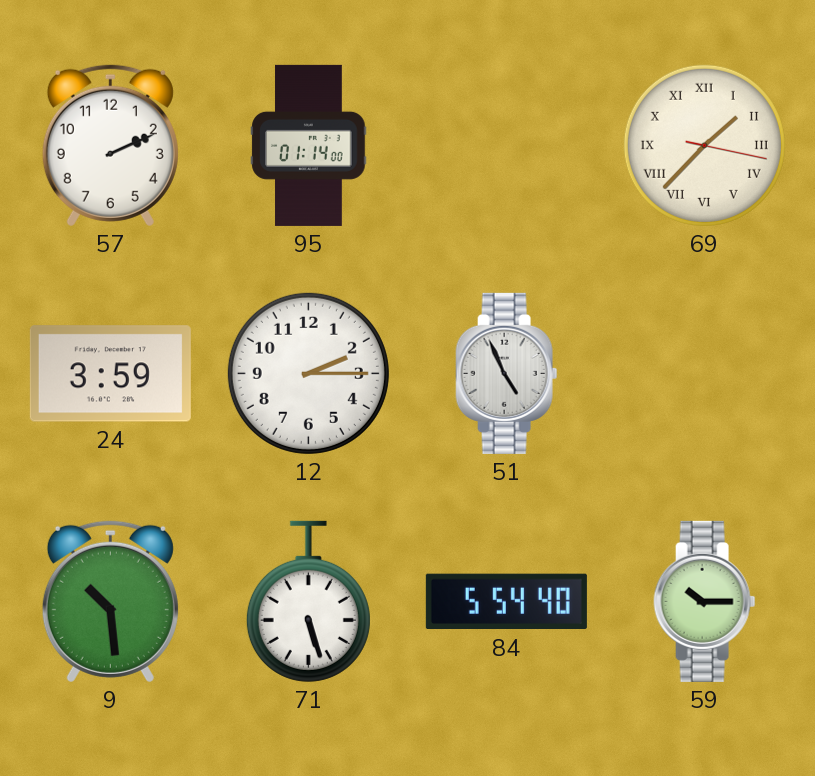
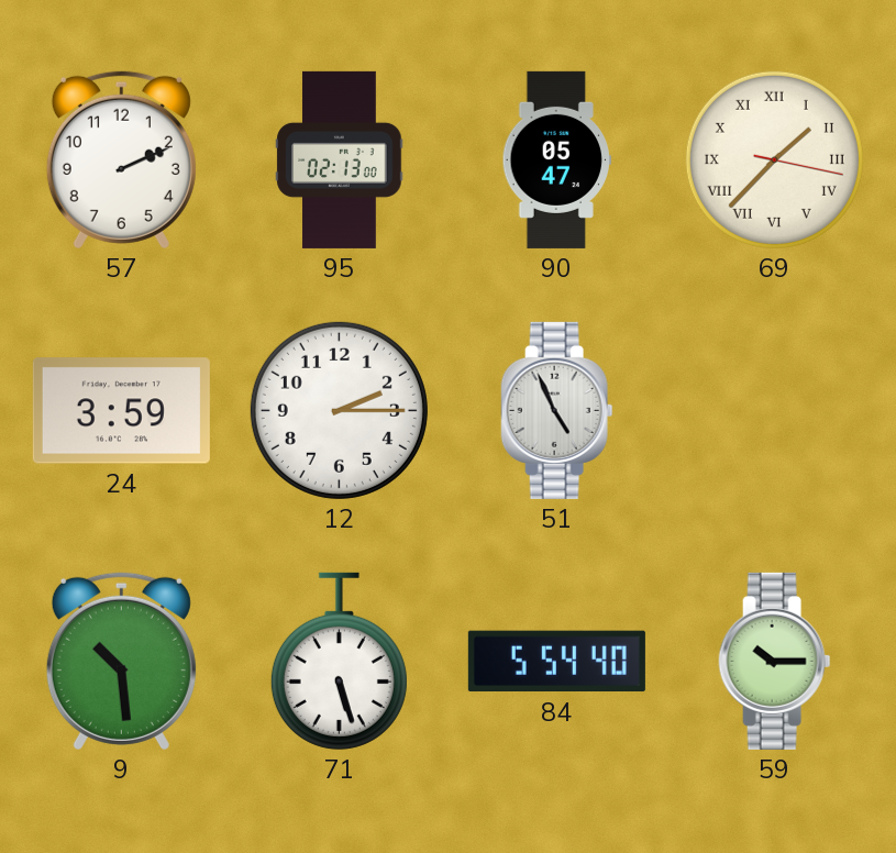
95: 01:14 -> 02:13 (340, 159)
90: none -> 05:47 (556, 159)
